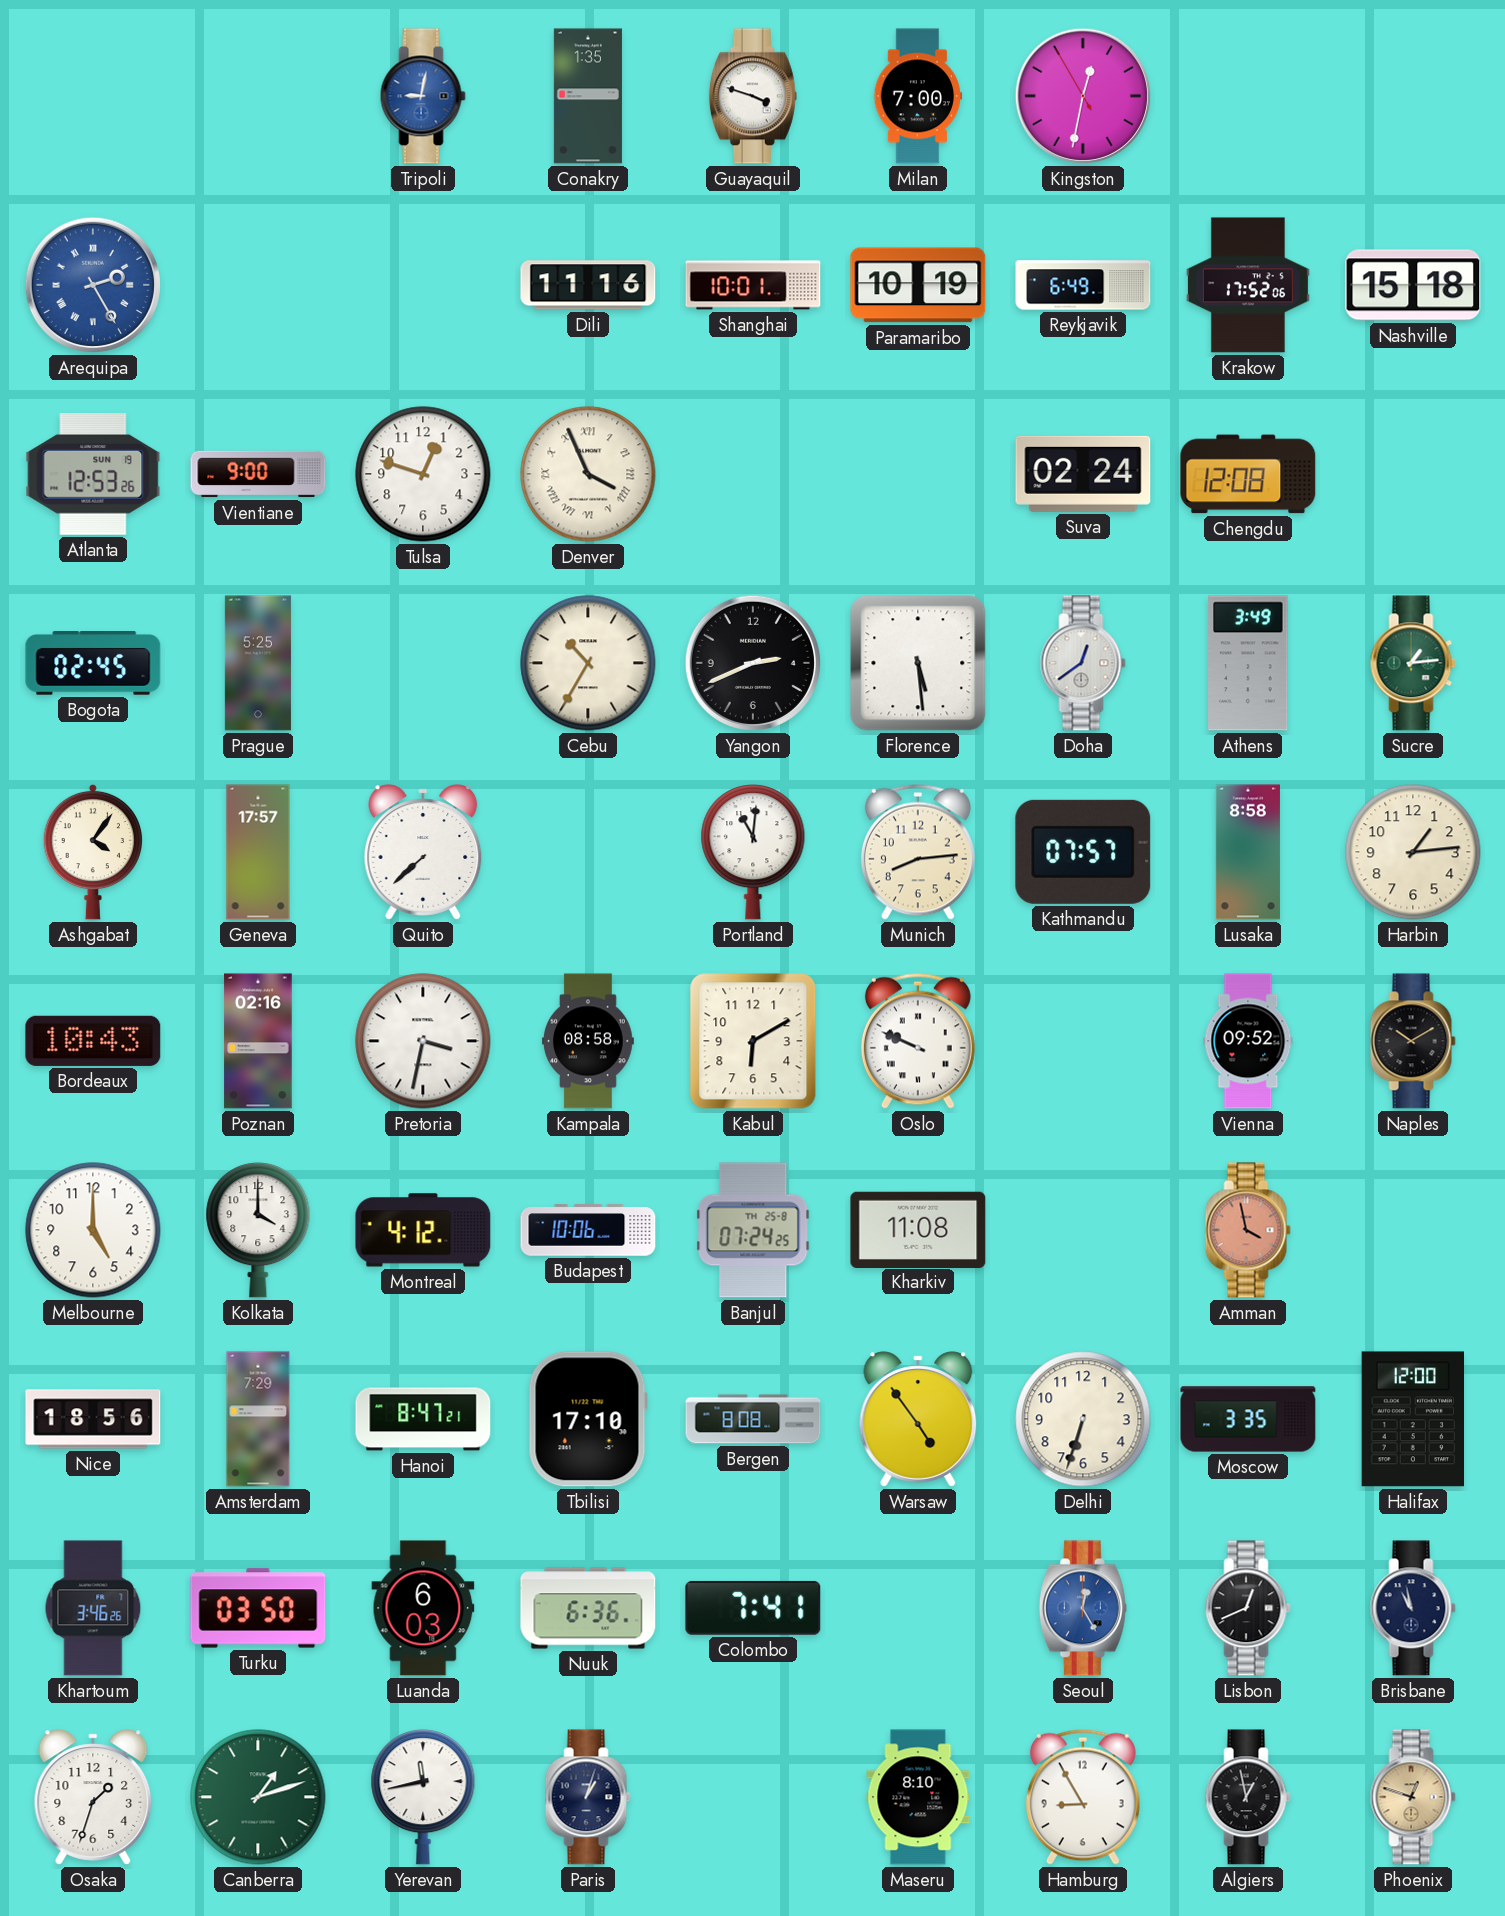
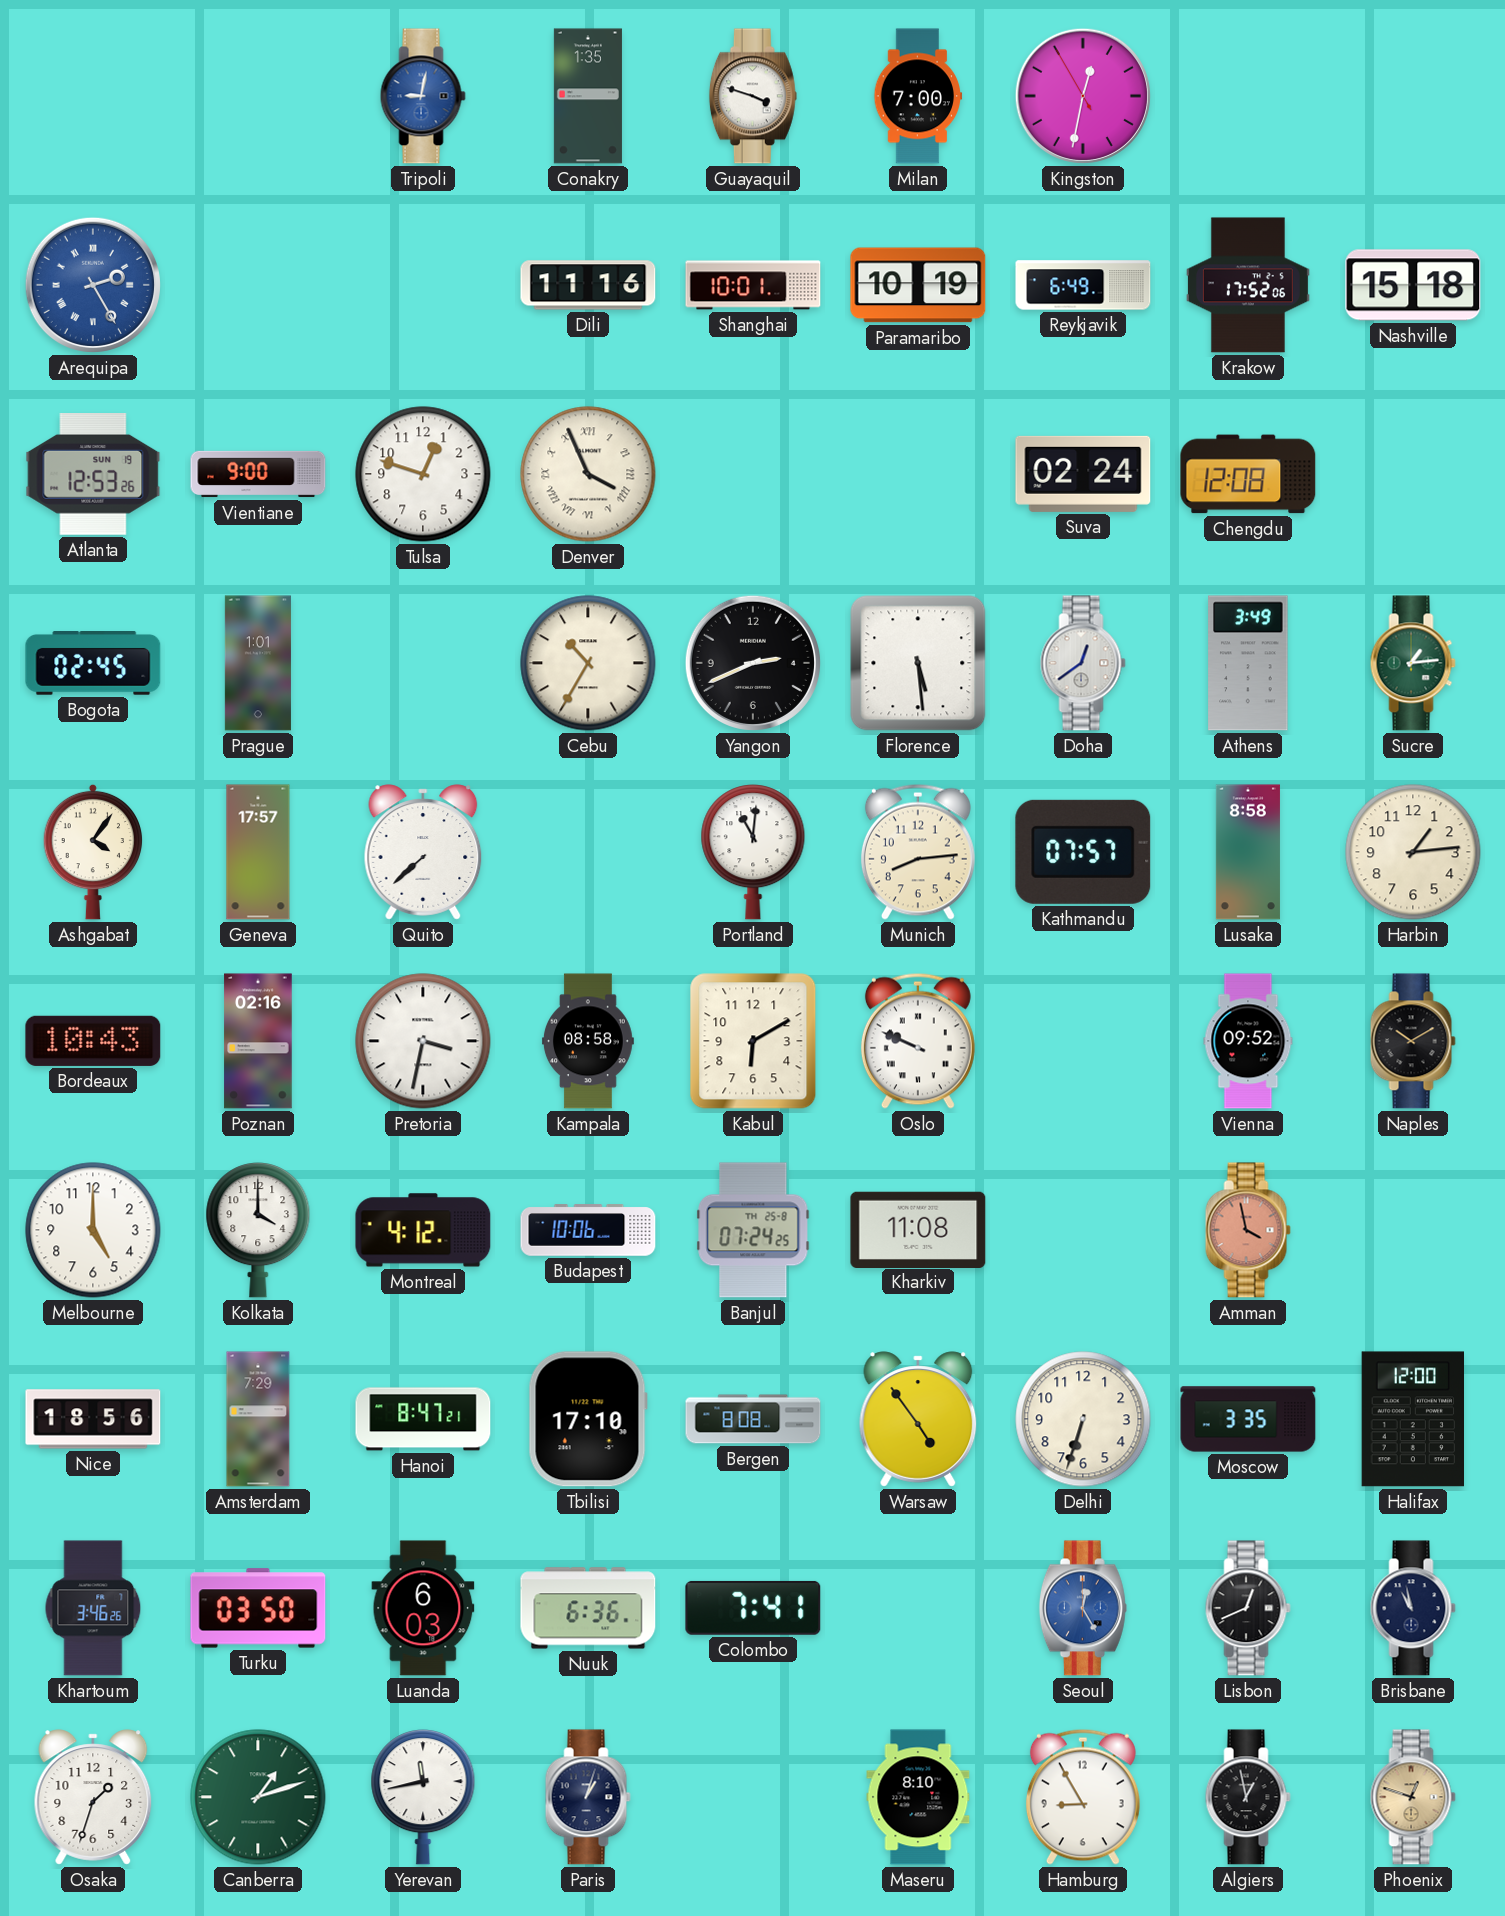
Prague: 5:25 -> 1:01 (258, 663)
